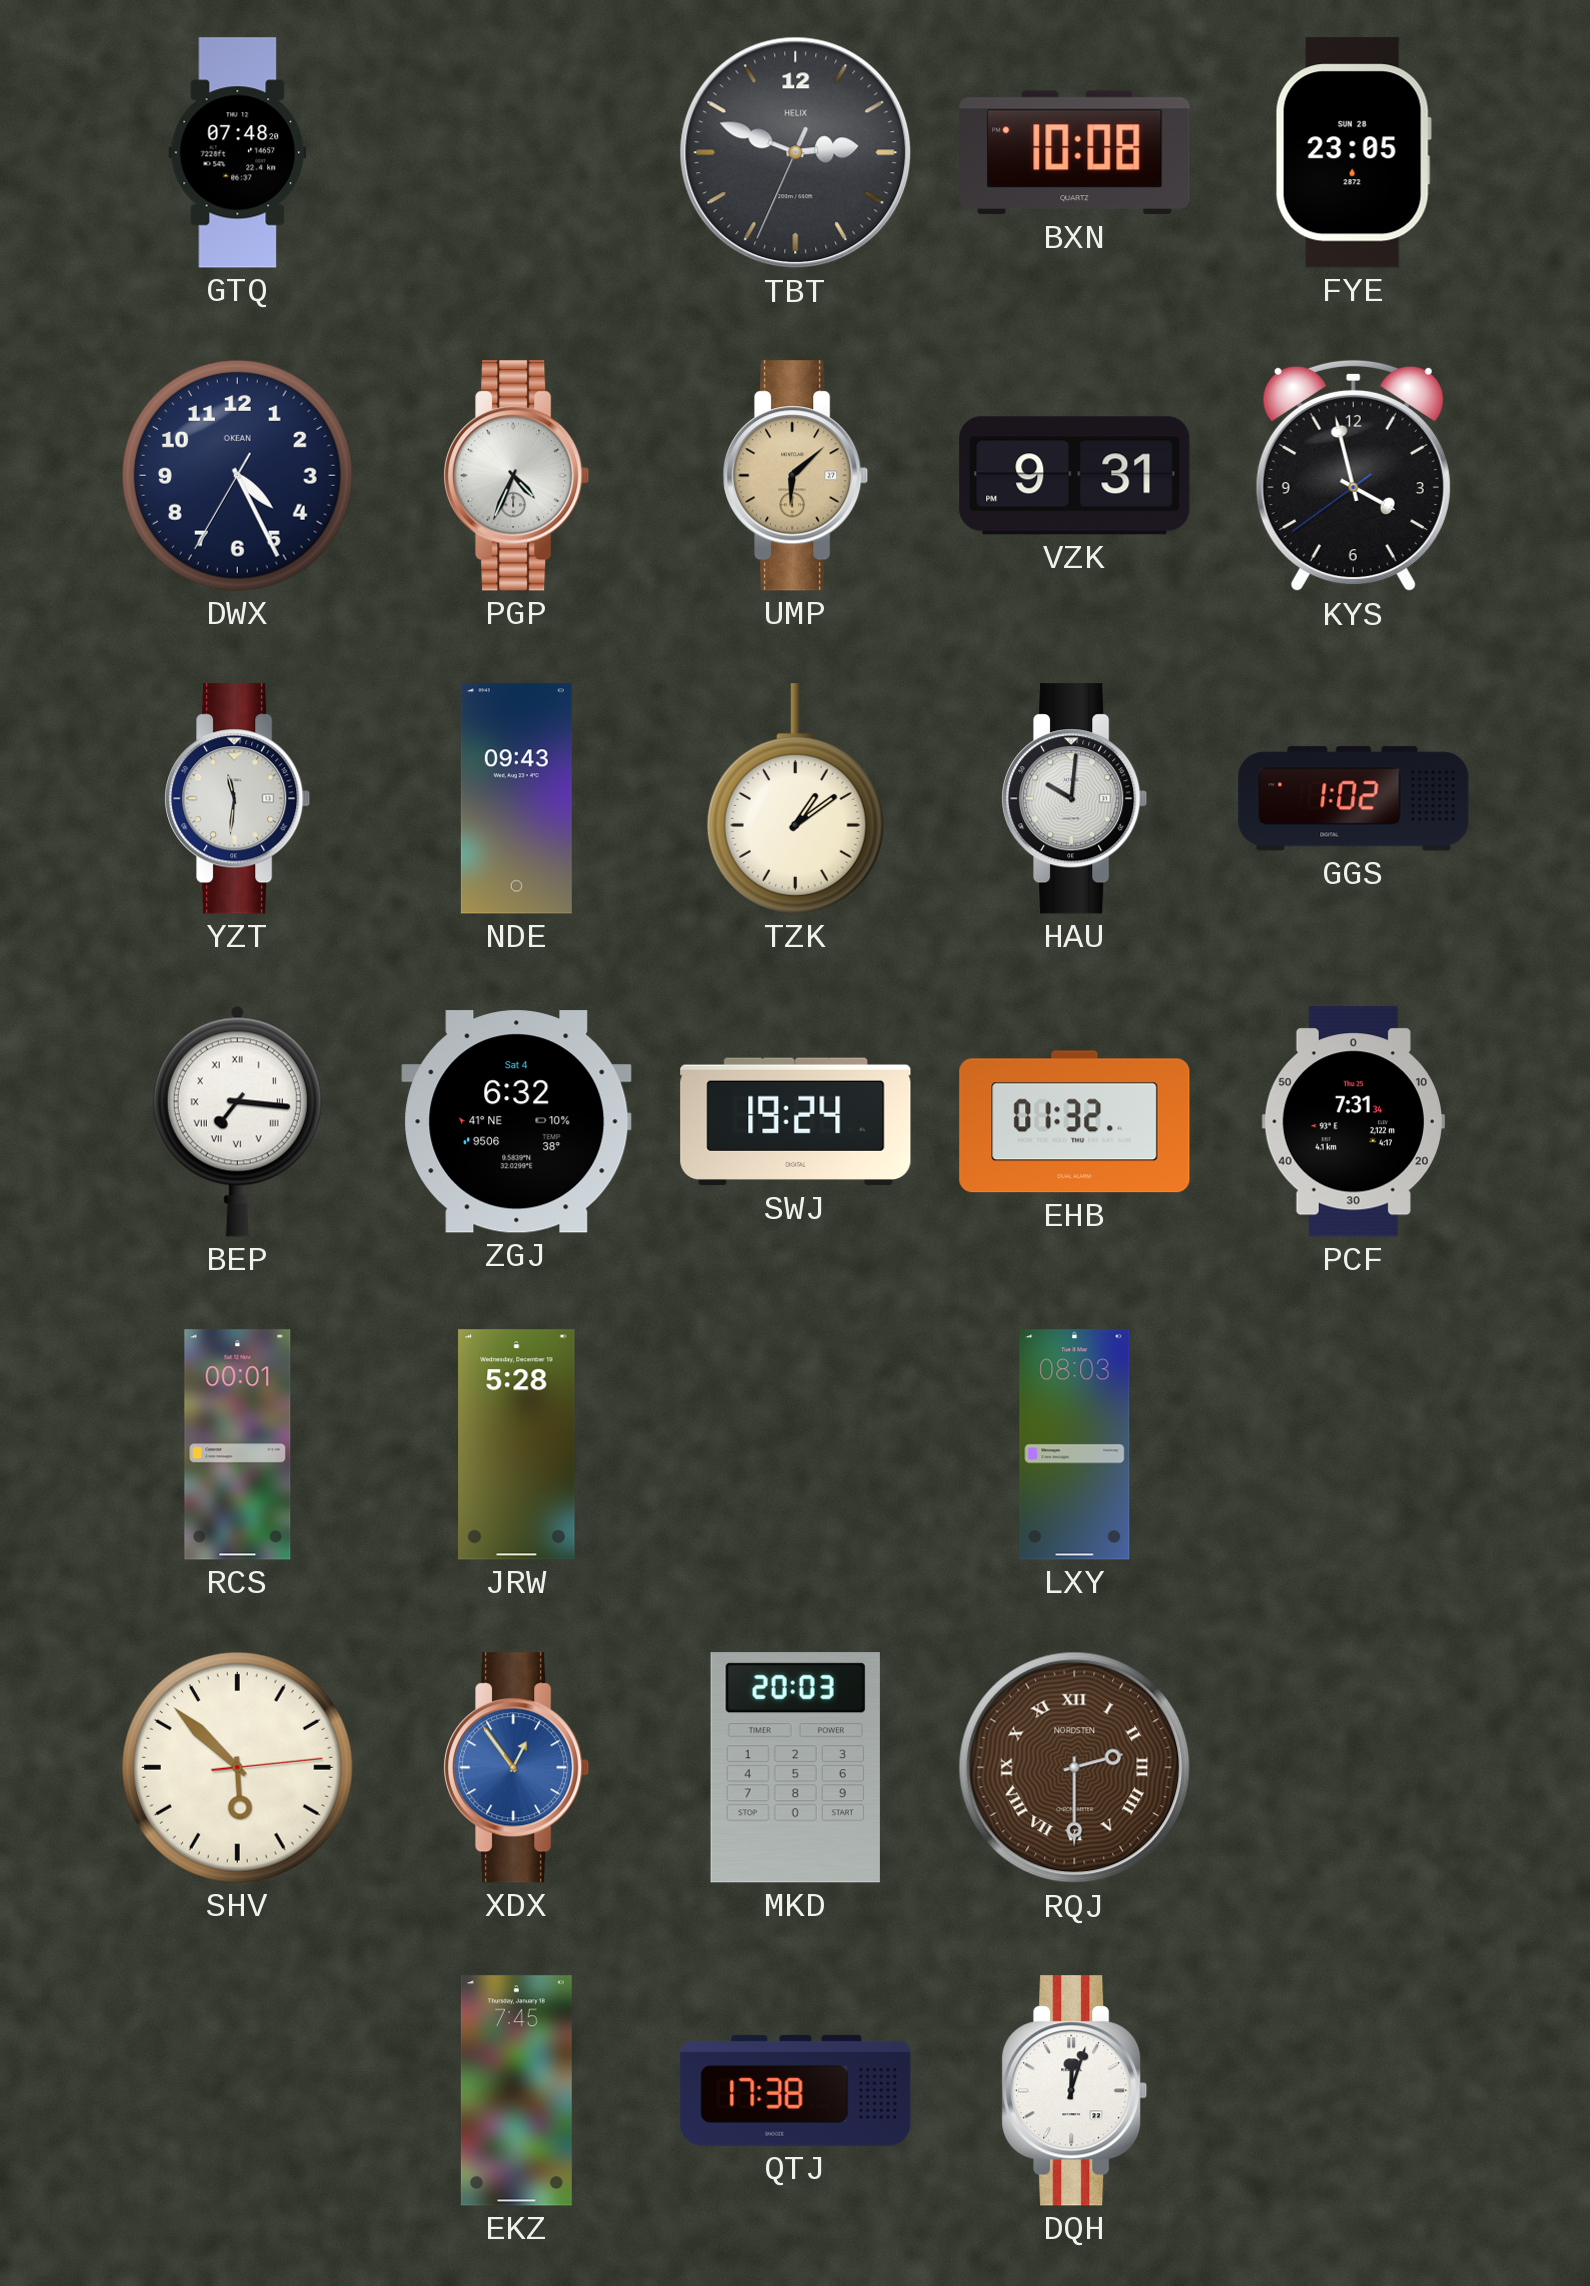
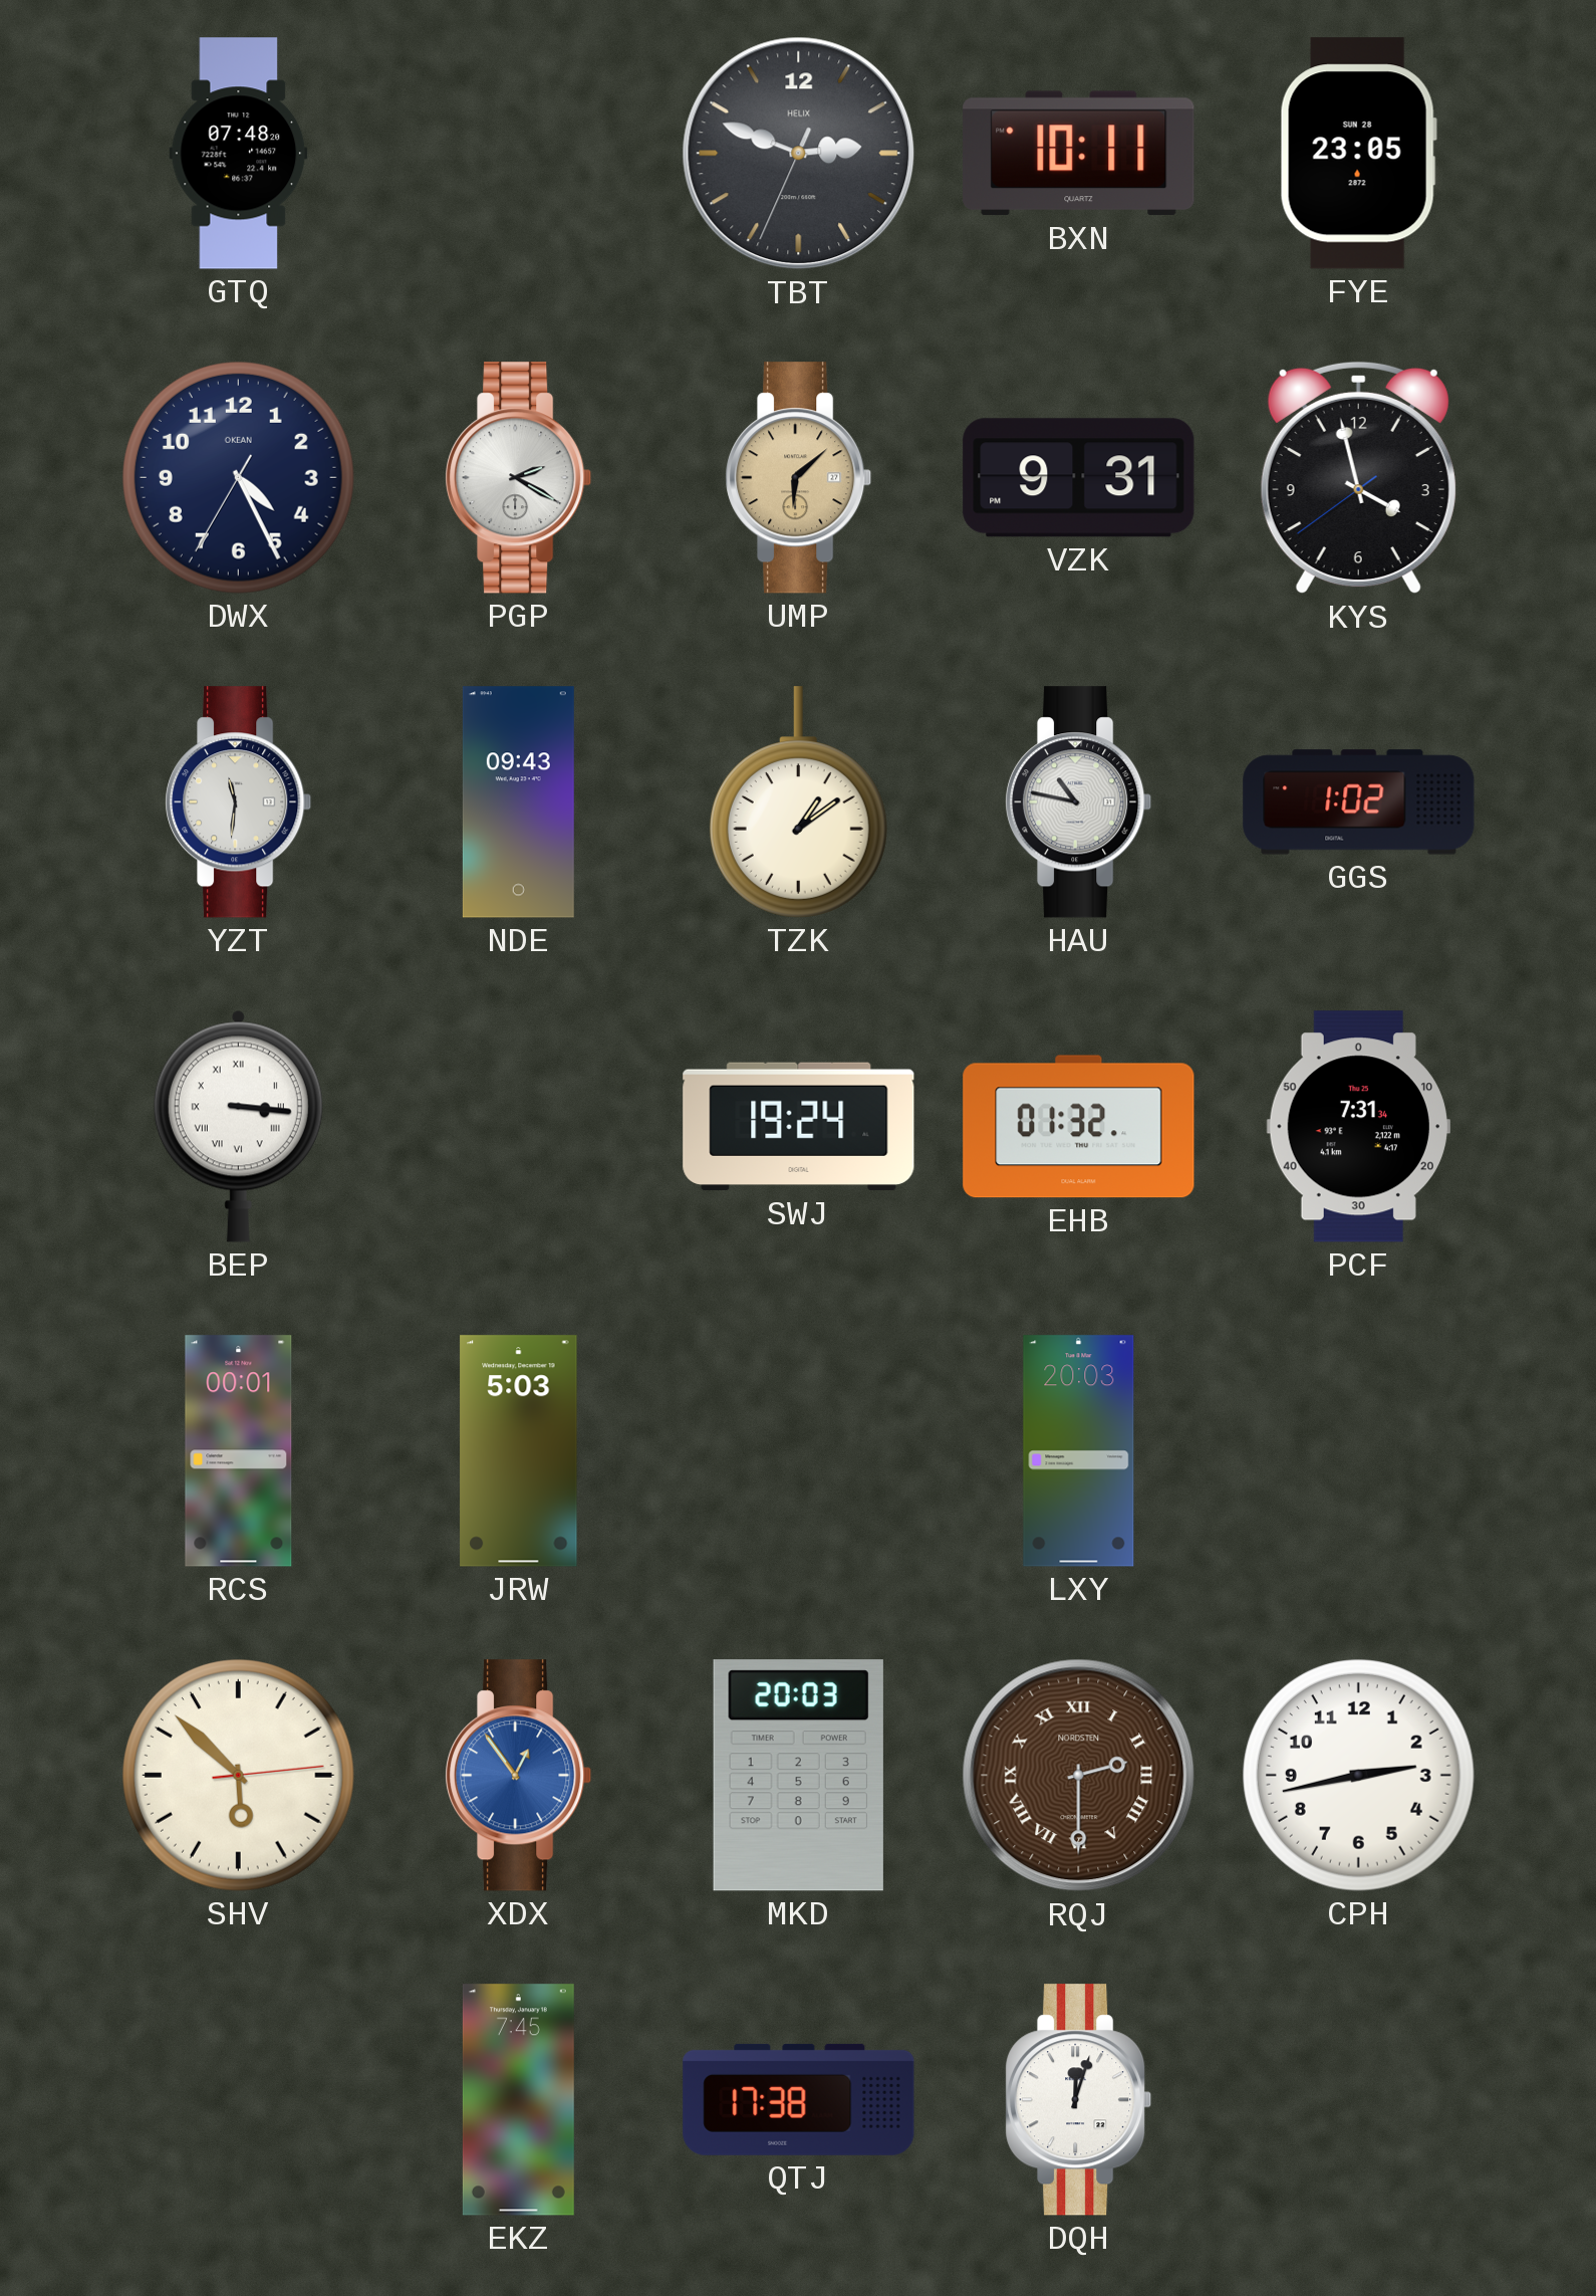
BXN: 10:08 -> 10:11 (1079, 154)
PGP: 4:34 -> 2:20 (519, 478)
HAU: 10:01 -> 10:47 (1079, 802)
BEP: 7:16 -> 3:16 (238, 1126)
ZGJ: 6:32 -> none (517, 1122)
JRW: 5:28 -> 5:03 (519, 1451)
LXY: 08:03 -> 20:03 (1079, 1451)
CPH: none -> 2:43 (1358, 1775)
